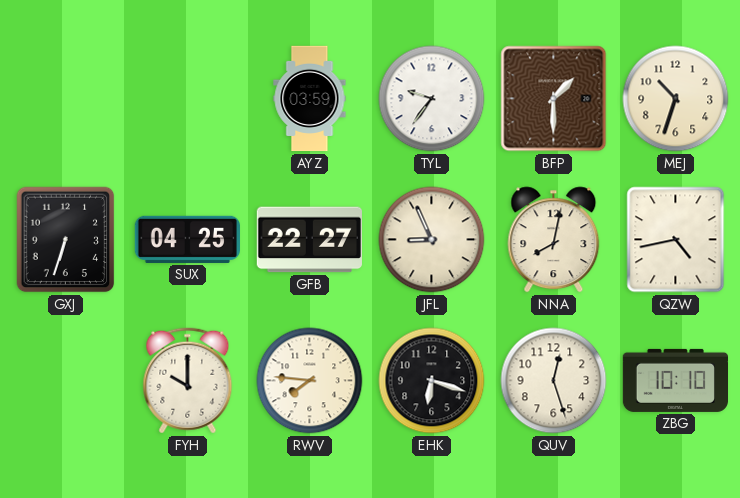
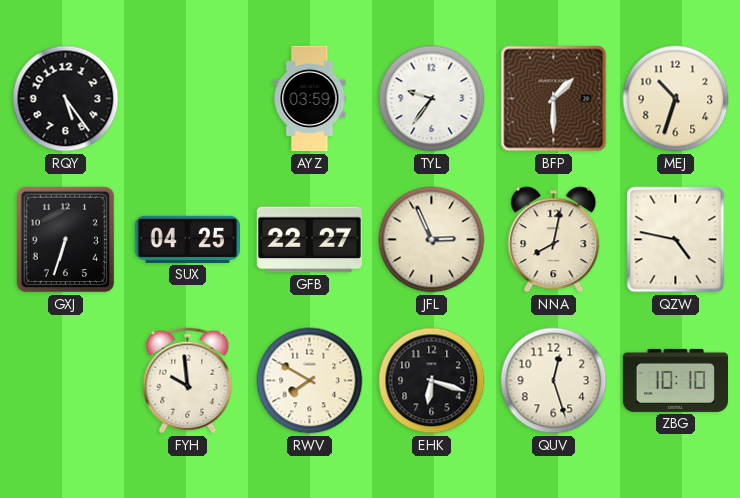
RQY: none -> 5:24 (66, 99)
JFL: 8:56 -> 2:56 (432, 240)
QZW: 4:43 -> 4:47 (676, 240)
FYH: 10:00 -> 9:59 (188, 381)
RWV: 7:46 -> 7:50 (310, 381)
